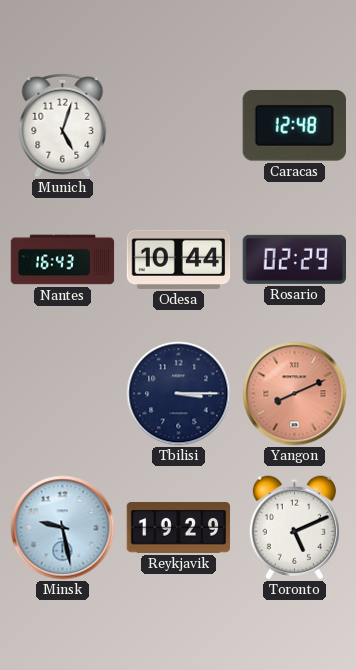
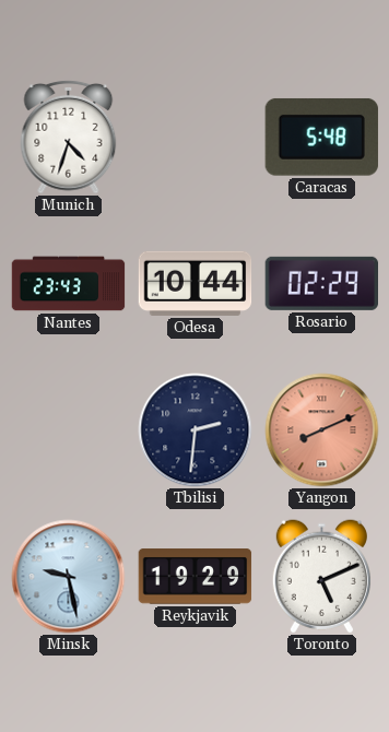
Munich: 5:03 -> 4:33 (69, 137)
Caracas: 12:48 -> 5:48 (321, 137)
Nantes: 16:43 -> 23:43 (69, 284)
Tbilisi: 3:15 -> 2:31 (196, 430)
